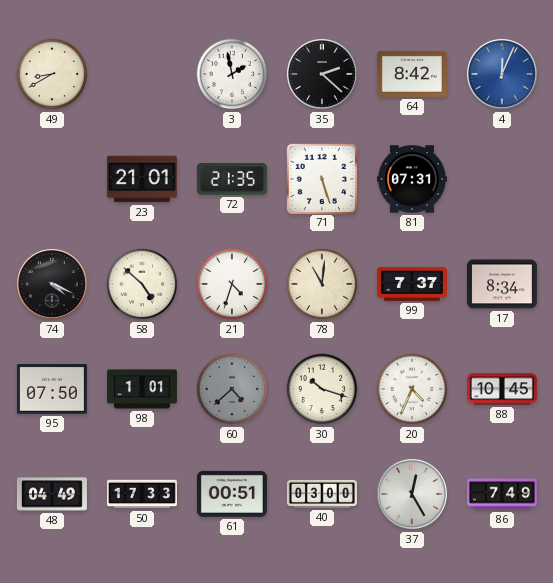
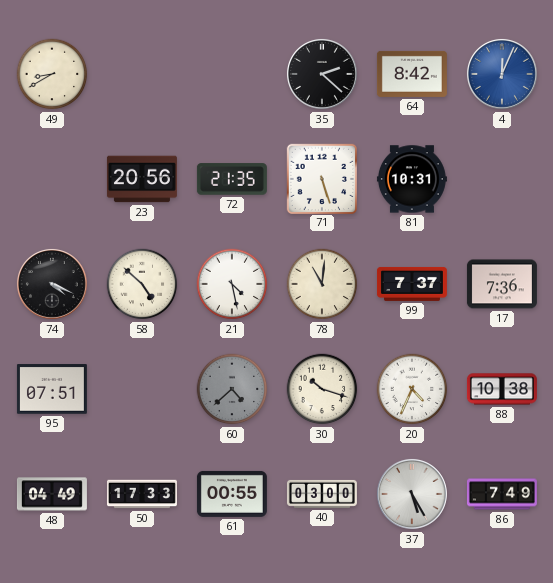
3: 1:58 -> none (232, 74)
23: 21:01 -> 20:56 (142, 179)
81: 07:31 -> 10:31 (412, 179)
21: 4:33 -> 4:28 (232, 284)
17: 8:34 -> 7:36 (502, 284)
95: 07:50 -> 07:51 (52, 389)
98: 1:01 -> none (142, 389)
88: 10:45 -> 10:38 (502, 389)
61: 00:51 -> 00:55 (232, 494)
37: 12:25 -> 5:25 (412, 494)
